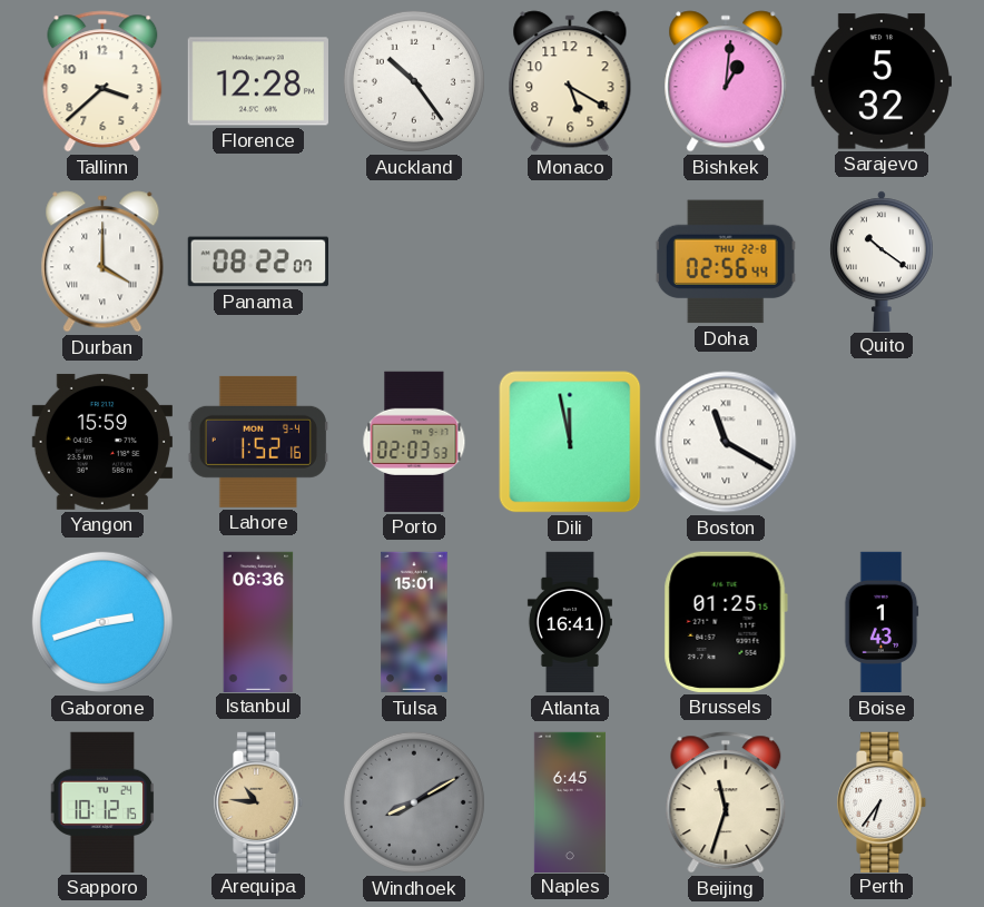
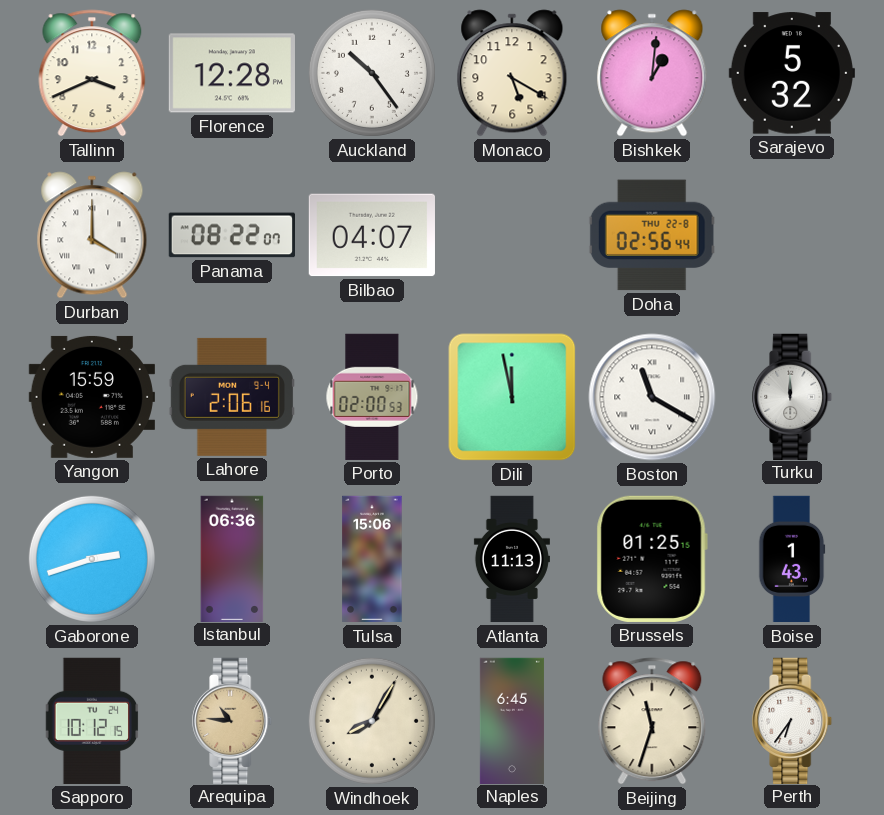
Tallinn: 3:38 -> 3:41 (92, 73)
Bilbao: none -> 04:07 (372, 235)
Quito: 10:21 -> none (882, 260)
Lahore: 1:52 -> 2:06 (232, 397)
Porto: 02:03 -> 02:00 (372, 397)
Turku: none -> 12:00 (793, 396)
Tulsa: 15:01 -> 15:06 (372, 559)
Atlanta: 16:41 -> 11:13 (512, 559)
Windhoek: 8:10 -> 8:05 (372, 721)
Windhoek dial: grey -> cream (372, 721)
